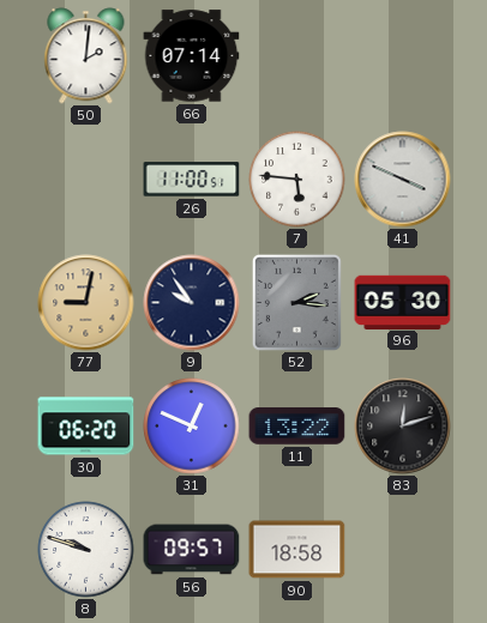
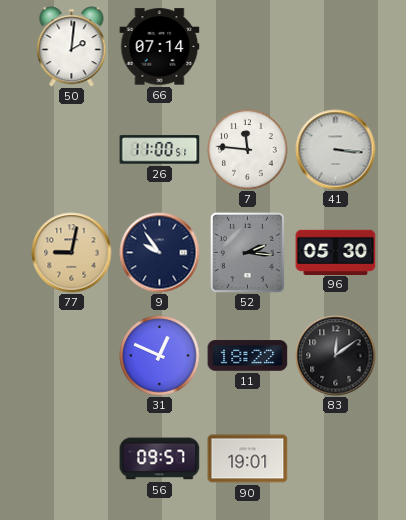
7: 5:46 -> 11:46 (248, 150)
41: 3:49 -> 3:16 (336, 150)
30: 06:20 -> none (86, 427)
11: 13:22 -> 18:22 (248, 356)
83: 12:12 -> 12:09 (336, 356)
8: 9:48 -> none (86, 550)
90: 18:58 -> 19:01 (248, 459)
